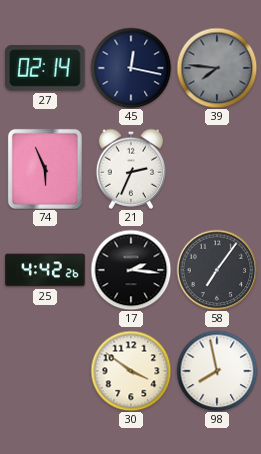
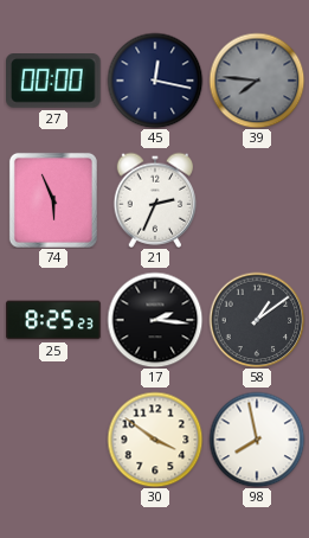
27: 02:14 -> 00:00 (53, 81)
25: 4:42 -> 8:25 (53, 320)
58: 7:06 -> 1:09 (257, 320)
